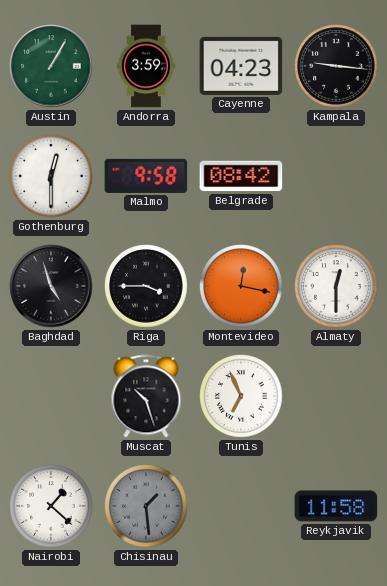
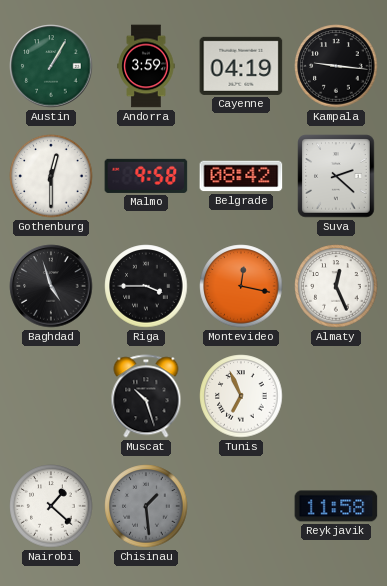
Cayenne: 04:23 -> 04:19 (241, 66)
Suva: none -> 2:22 (336, 176)
Almaty: 12:30 -> 12:26 (336, 286)
